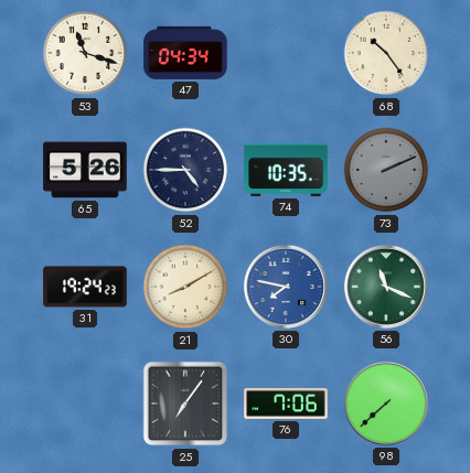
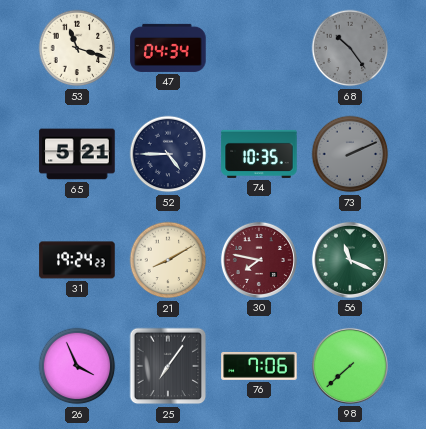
68 dial: cream -> grey (350, 48)
65: 5:26 -> 5:21 (77, 154)
30 dial: blue -> burgundy (259, 260)
26: none -> 3:56 (77, 366)
